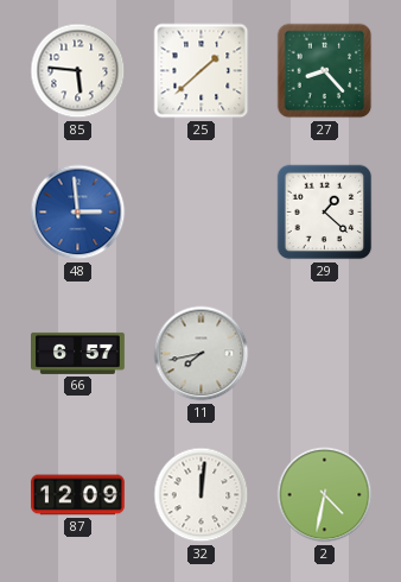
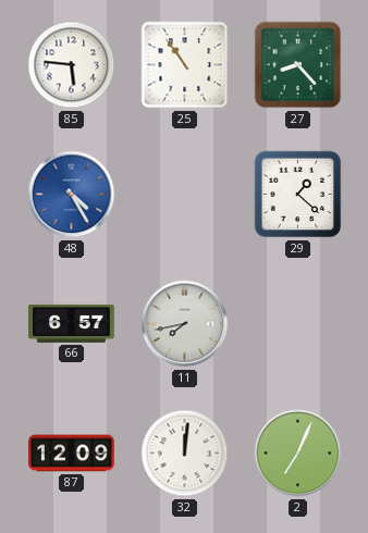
25: 1:38 -> 10:54 (185, 65)
48: 2:59 -> 4:25 (72, 195)
2: 4:32 -> 7:04 (298, 454)
